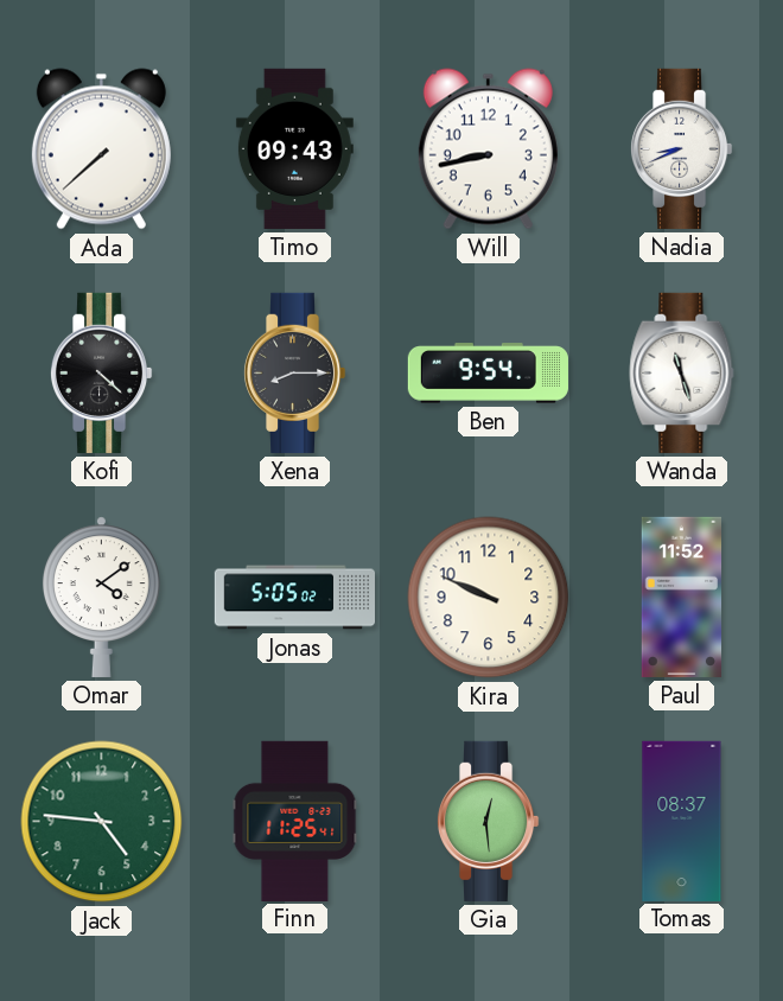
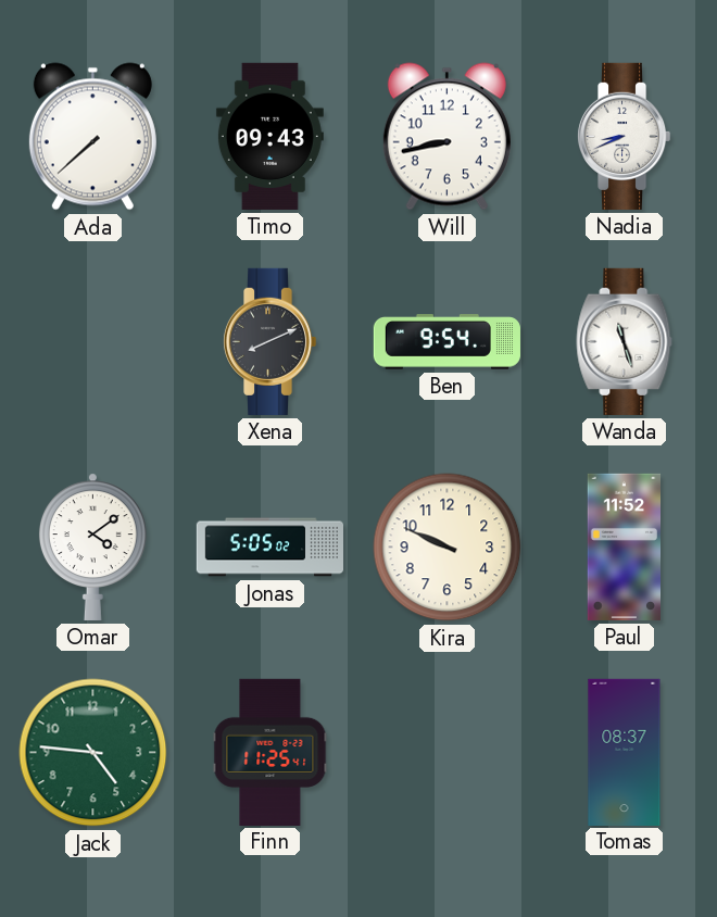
Kofi: 4:22 -> none (101, 372)
Xena: 8:15 -> 8:11 (269, 341)
Gia: 12:29 -> none (488, 821)
